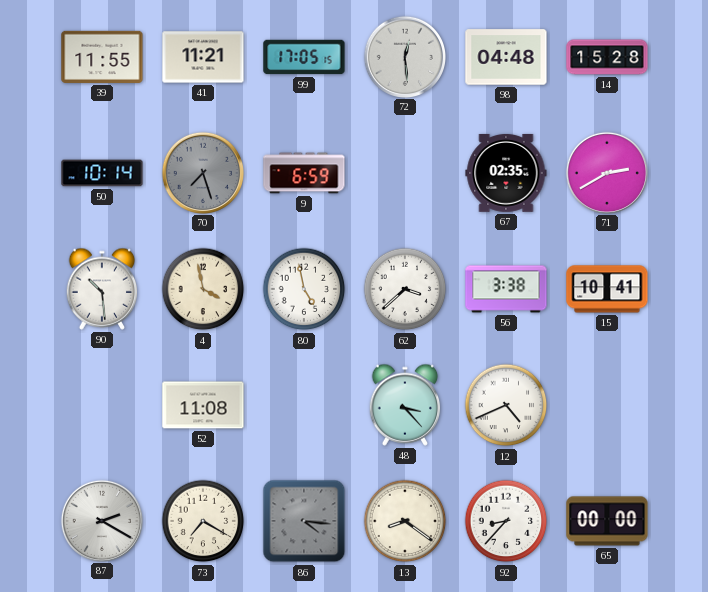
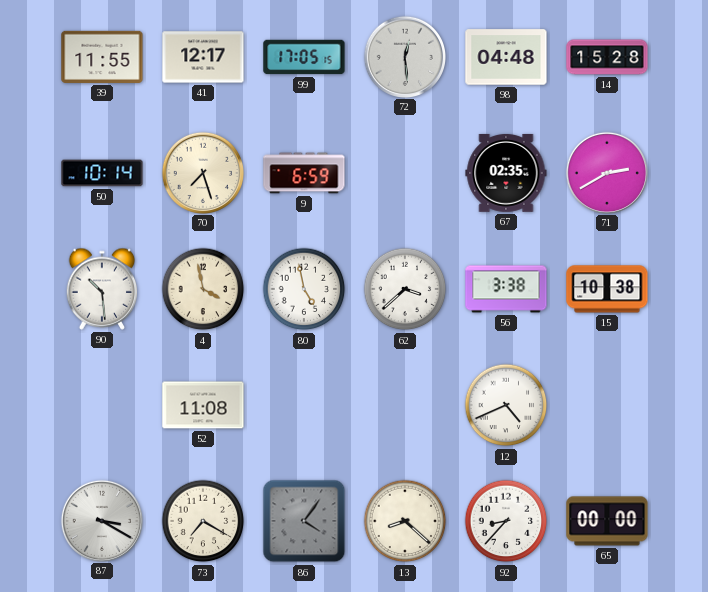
41: 11:21 -> 12:17 (203, 57)
70 dial: grey -> cream (202, 172)
15: 10:41 -> 10:38 (607, 289)
48: 3:23 -> none (405, 405)
87: 2:20 -> 3:20 (101, 520)
86: 4:16 -> 4:06 (304, 521)
13: 8:21 -> 8:22 (405, 521)
